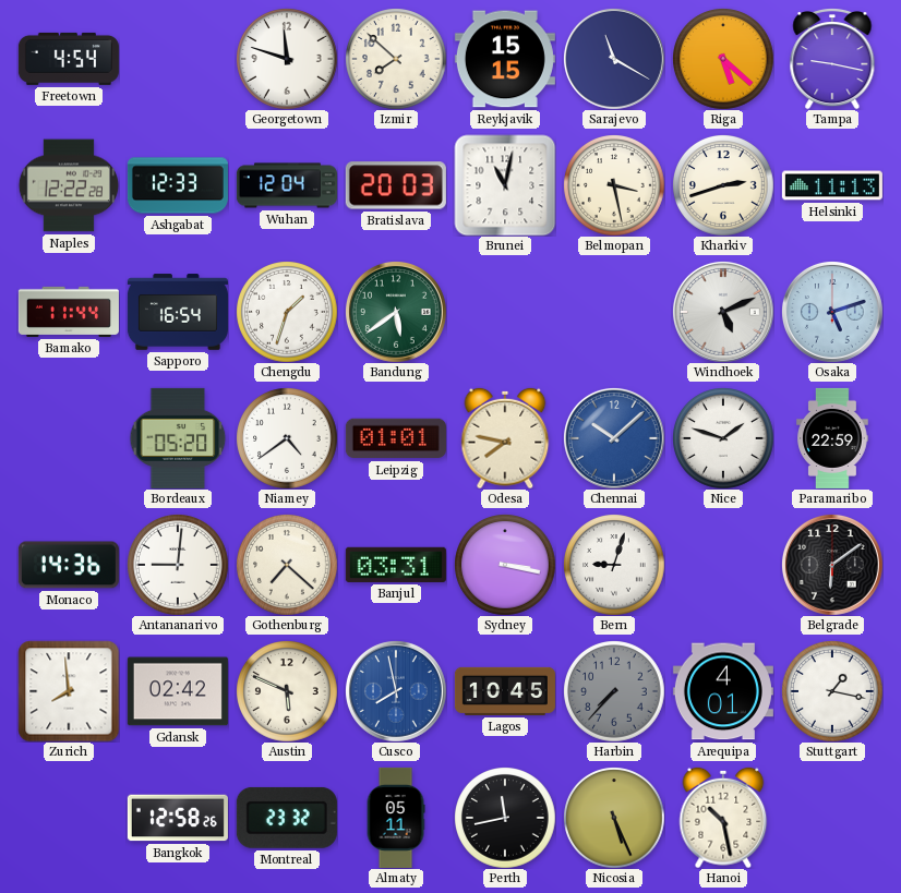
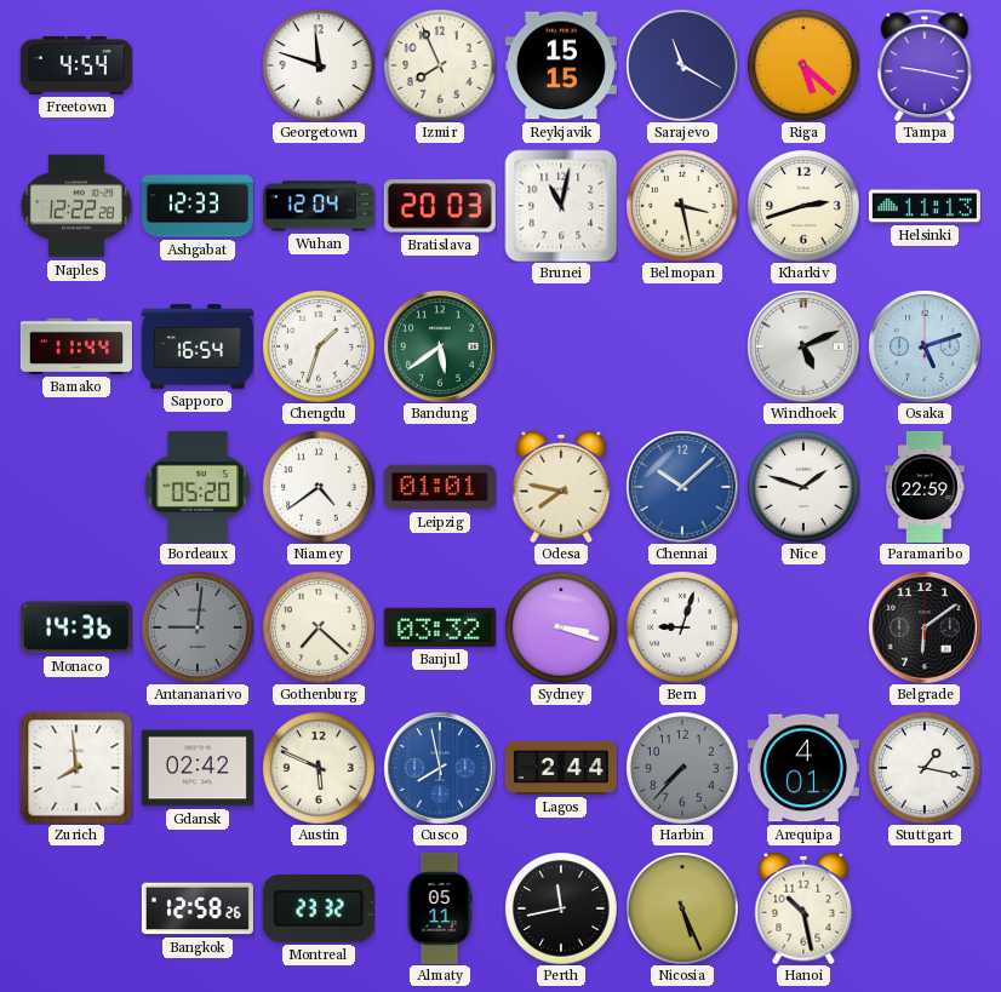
Izmir: 7:52 -> 7:56 (440, 65)
Antananarivo dial: white -> grey (198, 627)
Banjul: 03:31 -> 03:32 (440, 627)
Sydney: 3:17 -> 3:18 (561, 627)
Lagos: 10:45 -> 2:44 (561, 768)
